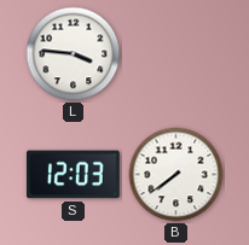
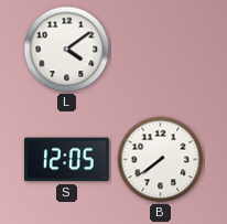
L: 3:46 -> 4:09 (67, 50)
S: 12:03 -> 12:05 (67, 160)
